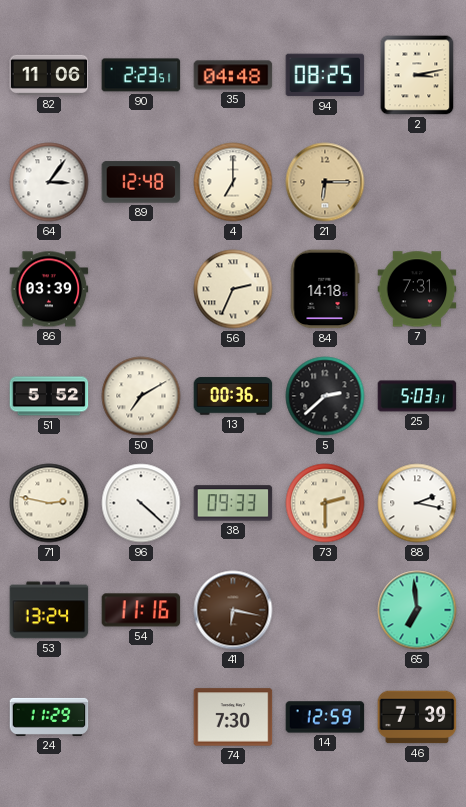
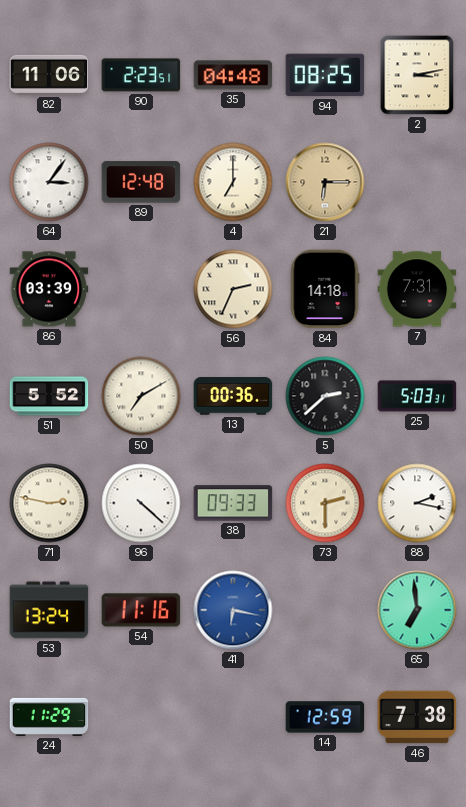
41 dial: brown -> blue (233, 610)
74: 7:30 -> none (233, 717)
46: 7:39 -> 7:38 (417, 717)
